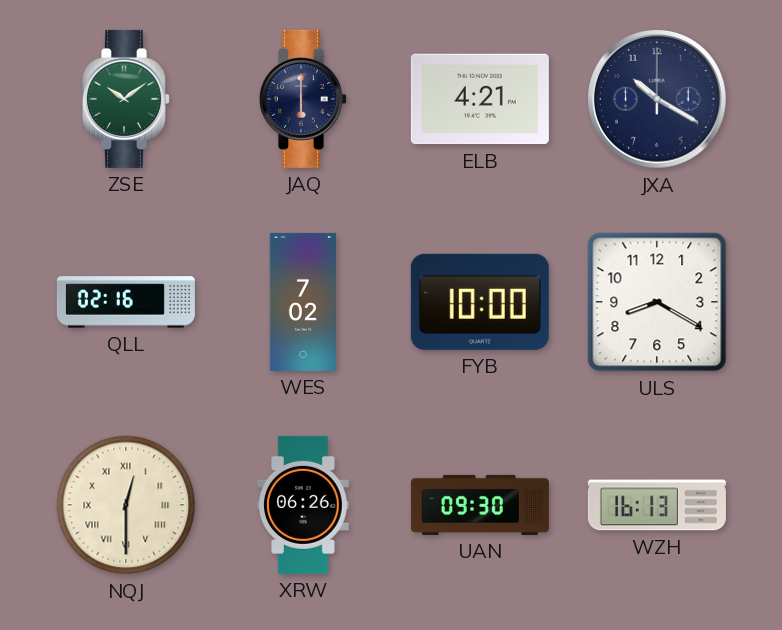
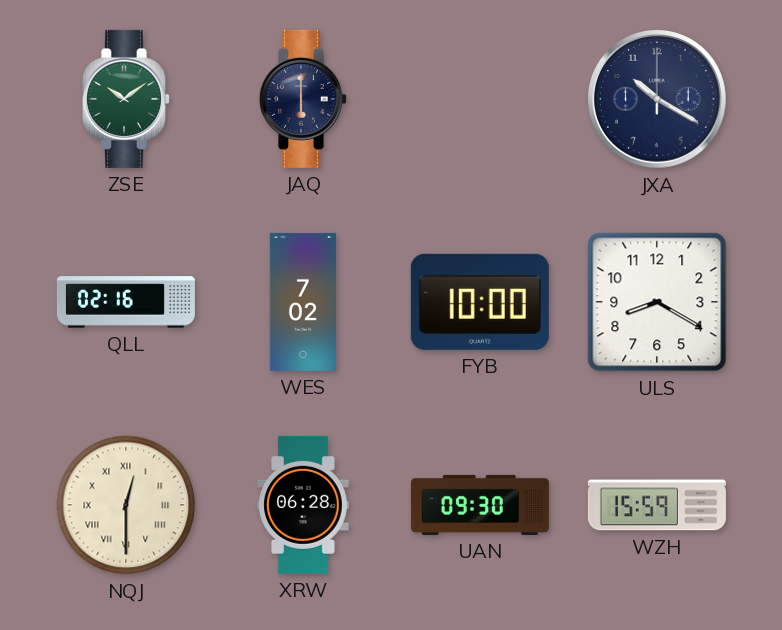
ELB: 4:21 -> none (480, 99)
XRW: 06:26 -> 06:28 (303, 505)
WZH: 16:13 -> 15:59 (657, 505)
